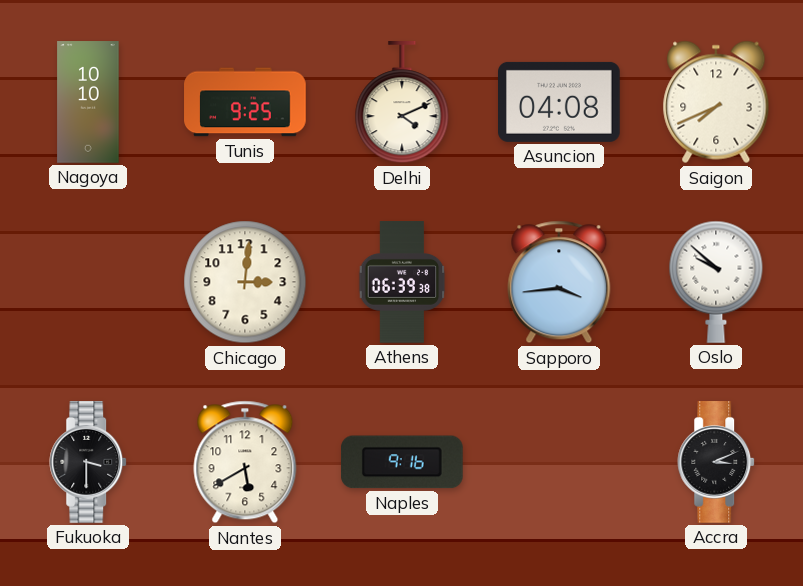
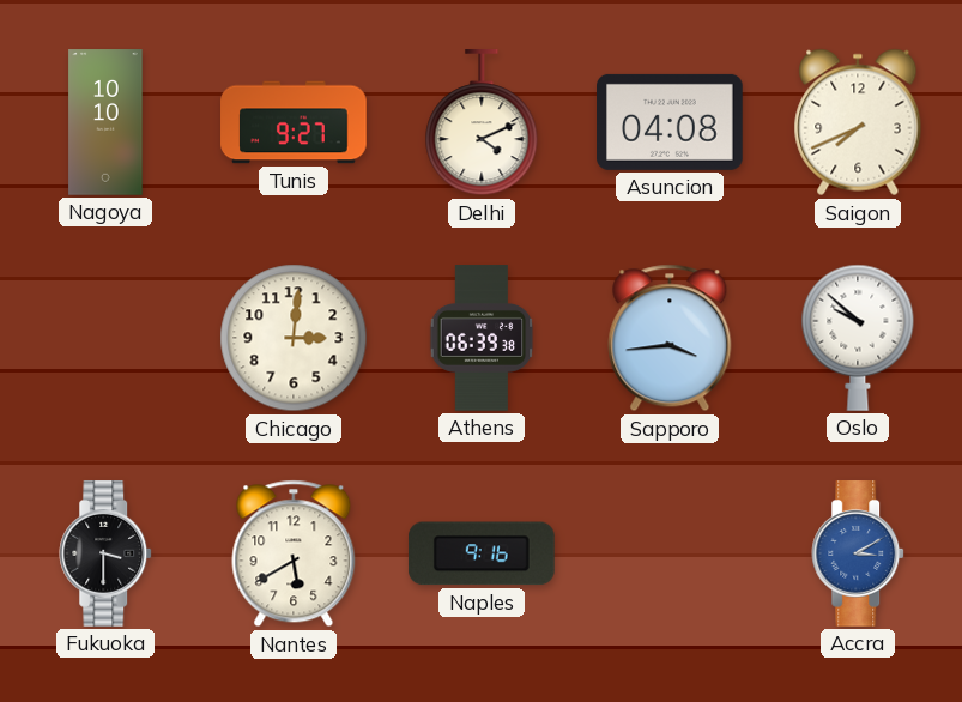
Tunis: 9:25 -> 9:27 (294, 122)
Accra: 3:11 -> 3:10 (859, 553)
Accra dial: black -> blue (859, 553)
